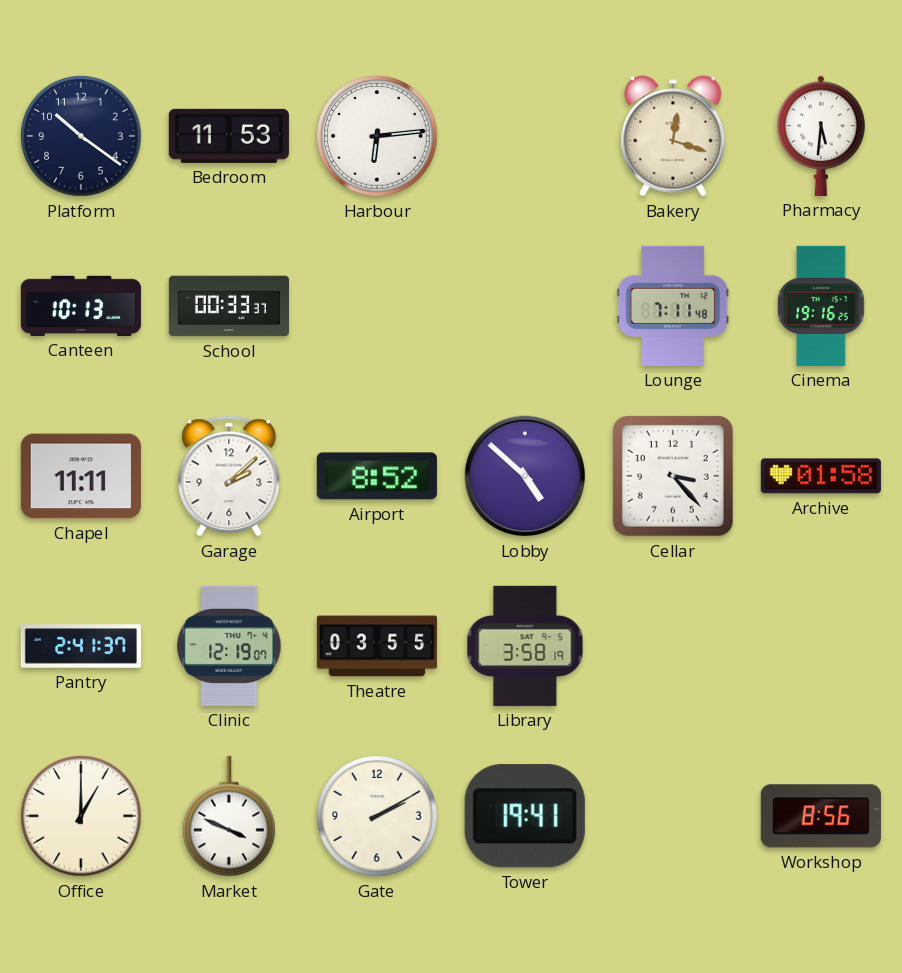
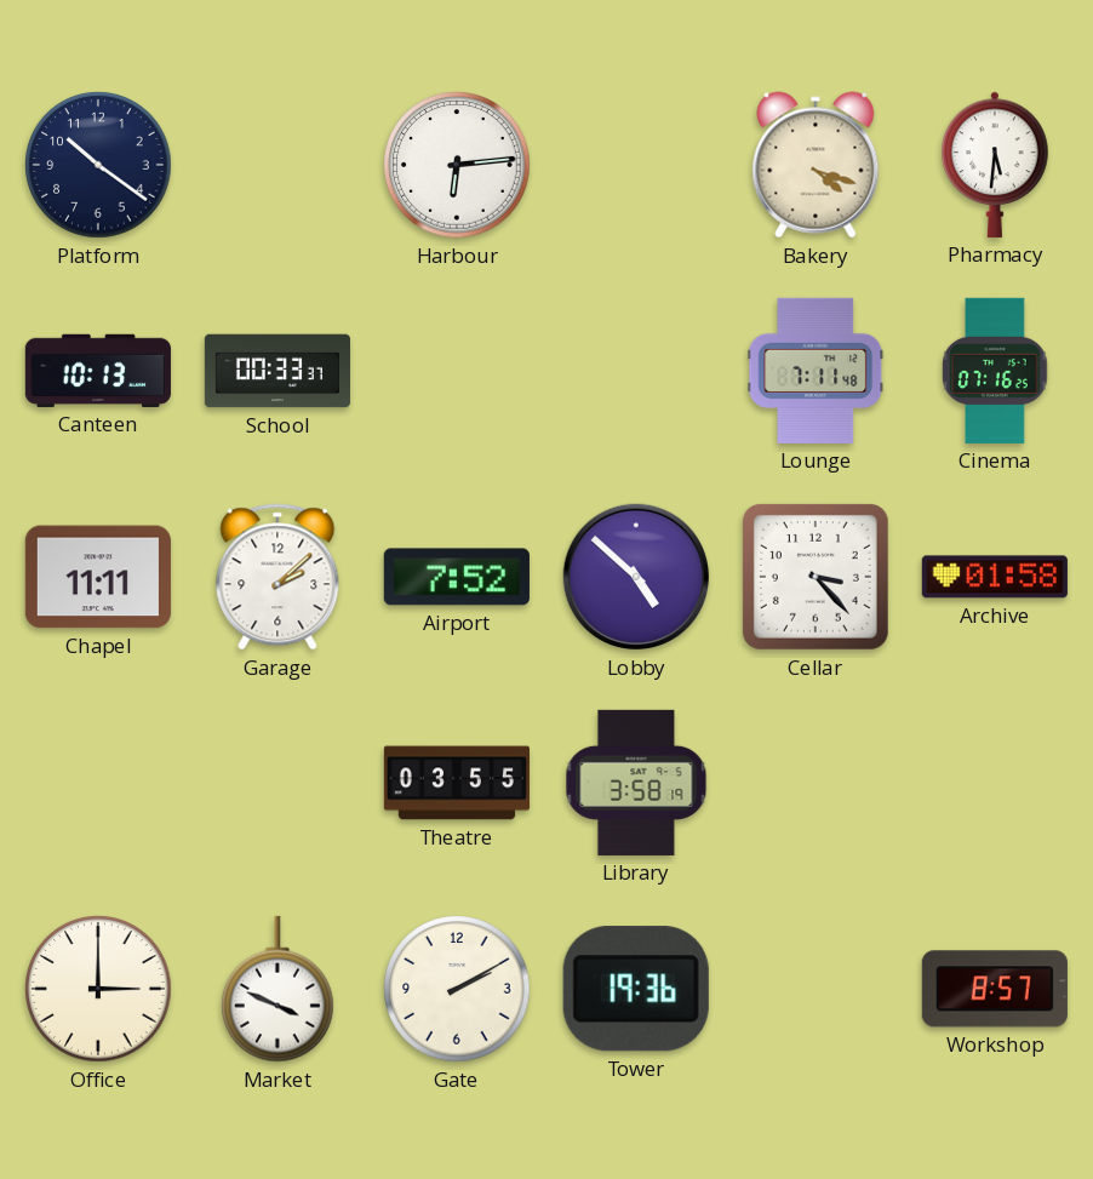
Bedroom: 11:53 -> none (229, 136)
Bakery: 12:18 -> 4:18 (816, 165)
Cinema: 19:16 -> 07:16 (995, 371)
Airport: 8:52 -> 7:52 (457, 577)
Pantry: 2:41 -> none (81, 646)
Clinic: 12:19 -> none (229, 646)
Office: 1:00 -> 3:00 (98, 989)
Tower: 19:41 -> 19:36 (636, 989)
Workshop: 8:56 -> 8:57 (995, 989)
